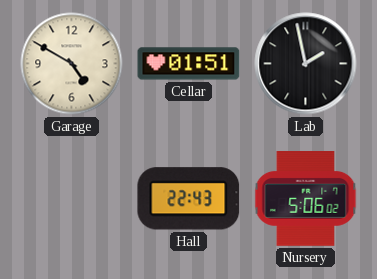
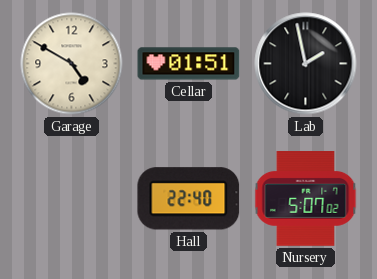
Hall: 22:43 -> 22:40 (189, 199)
Nursery: 5:06 -> 5:07 (306, 199)
